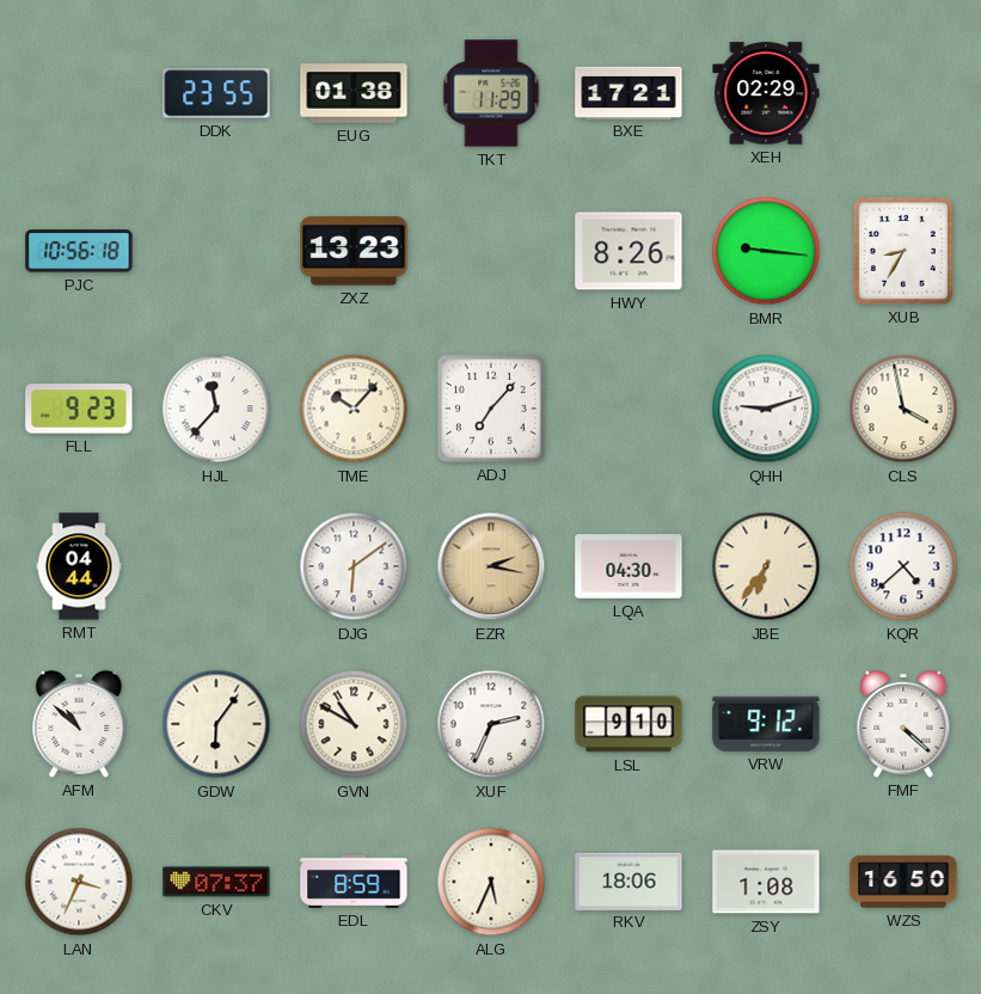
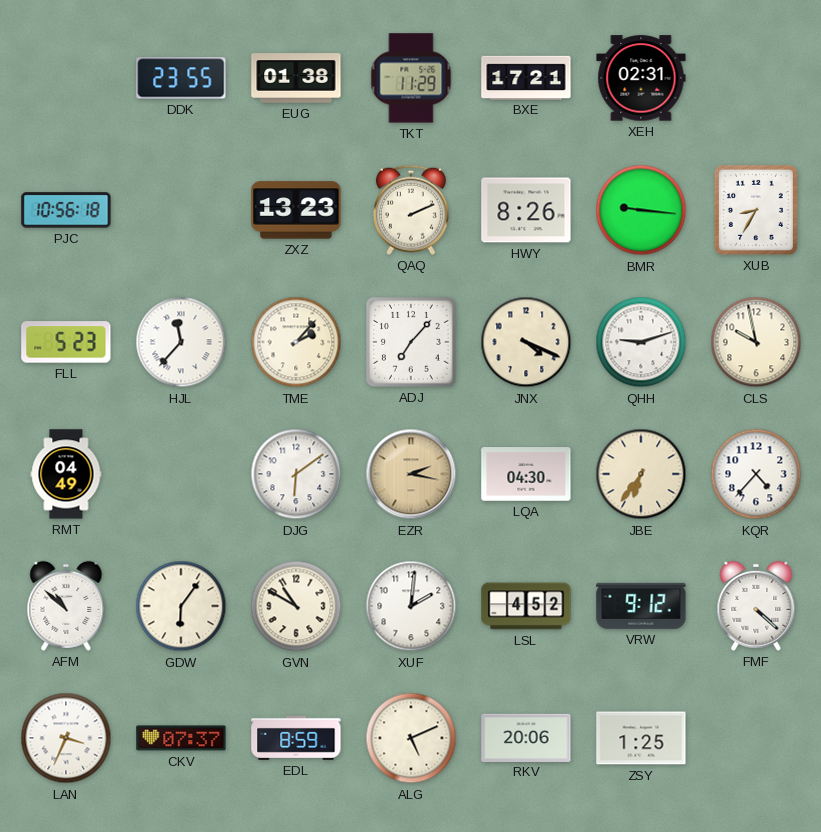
XEH: 02:29 -> 02:31 (641, 78)
QAQ: none -> 2:11 (411, 210)
FLL: 9:23 -> 5:23 (66, 342)
TME: 10:07 -> 2:07 (296, 342)
JNX: none -> 4:19 (526, 342)
CLS: 3:58 -> 9:58 (756, 342)
RMT: 04:44 -> 04:49 (66, 474)
KQR: 4:38 -> 4:37 (756, 474)
XUF: 2:34 -> 2:01 (411, 606)
LSL: 9:10 -> 4:52 (526, 606)
ALG: 5:34 -> 5:11 (411, 738)
RKV: 18:06 -> 20:06 (526, 737)
ZSY: 1:08 -> 1:25 (641, 738)
WZS: 16:50 -> none (903, 882)
